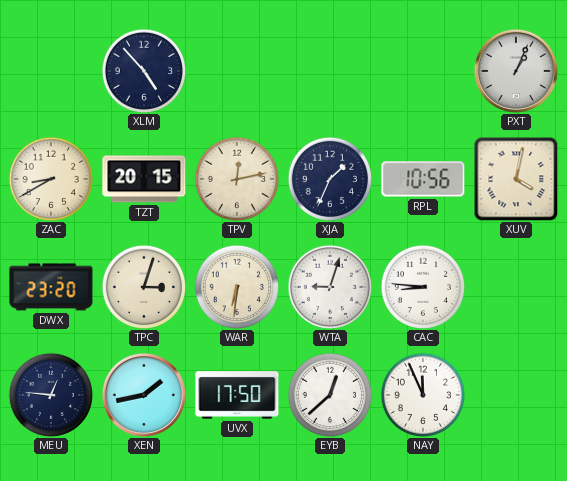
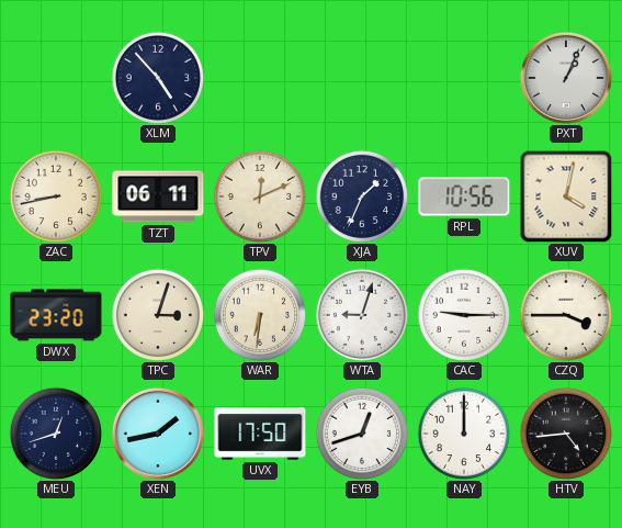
ZAC: 8:40 -> 8:43 (55, 195)
TZT: 20:15 -> 06:11 (158, 196)
TPV: 12:13 -> 12:11 (259, 195)
CAC: 8:46 -> 9:15 (463, 314)
CZQ: none -> 3:45 (565, 314)
MEU: 12:46 -> 12:42 (55, 432)
EYB: 12:38 -> 12:42 (361, 432)
NAY: 11:56 -> 12:00 (463, 432)
HTV: none -> 4:44 (565, 432)
